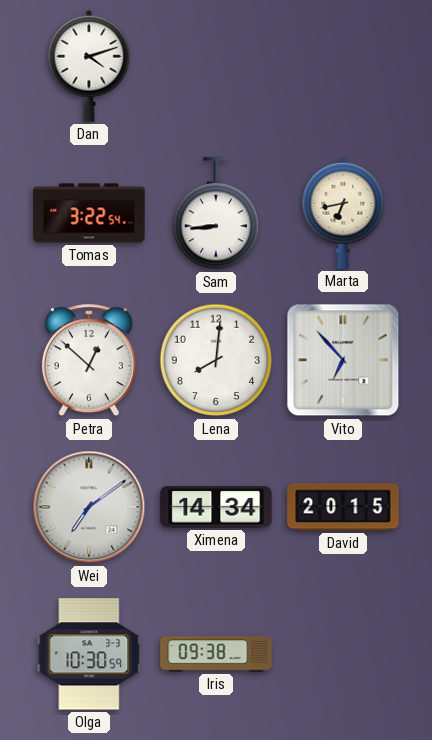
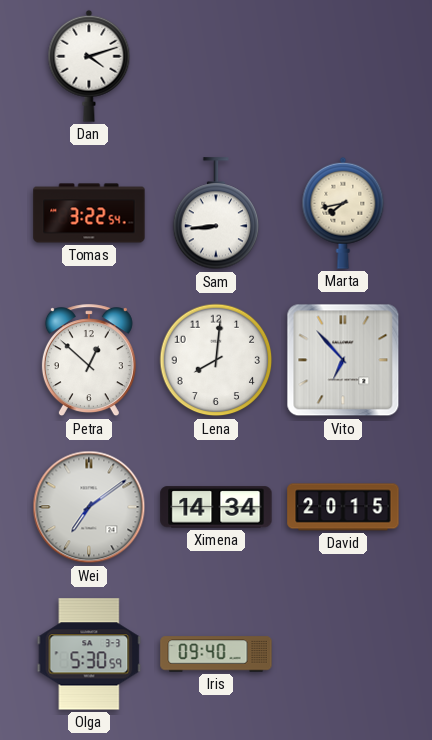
Marta: 6:43 -> 7:43 (343, 213)
Olga: 10:30 -> 5:30 (89, 654)
Iris: 09:38 -> 09:40 (216, 654)
